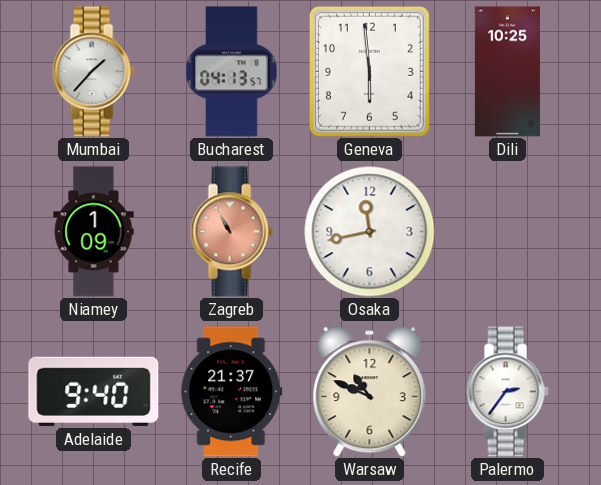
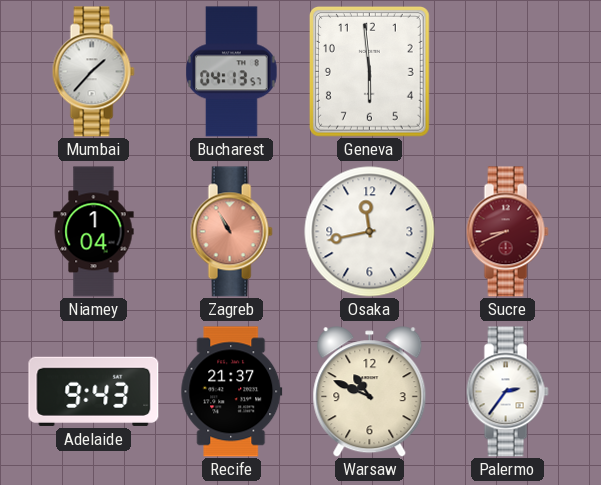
Dili: 10:25 -> none (507, 72)
Niamey: 1:09 -> 1:04 (94, 232)
Sucre: none -> 8:41 (507, 232)
Adelaide: 9:40 -> 9:43 (94, 391)
